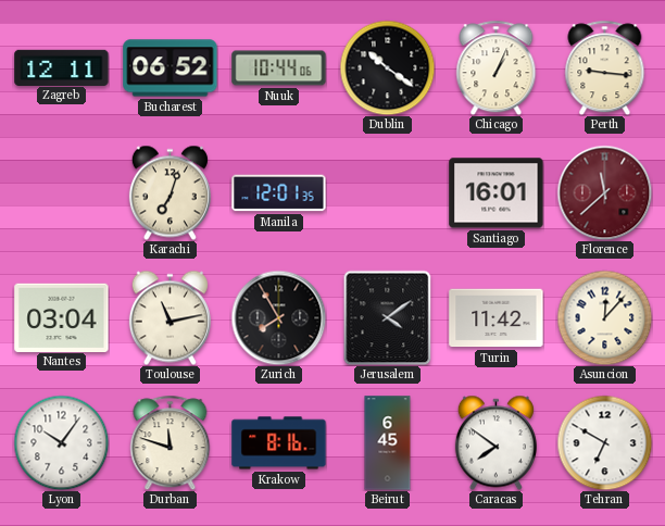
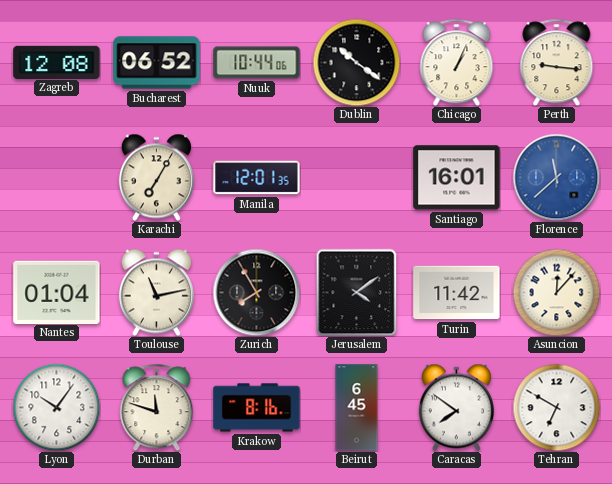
Zagreb: 12:11 -> 12:08 (57, 62)
Karachi: 7:03 -> 7:05 (156, 177)
Florence dial: burgundy -> blue (556, 177)
Nantes: 03:04 -> 01:04 (57, 292)
